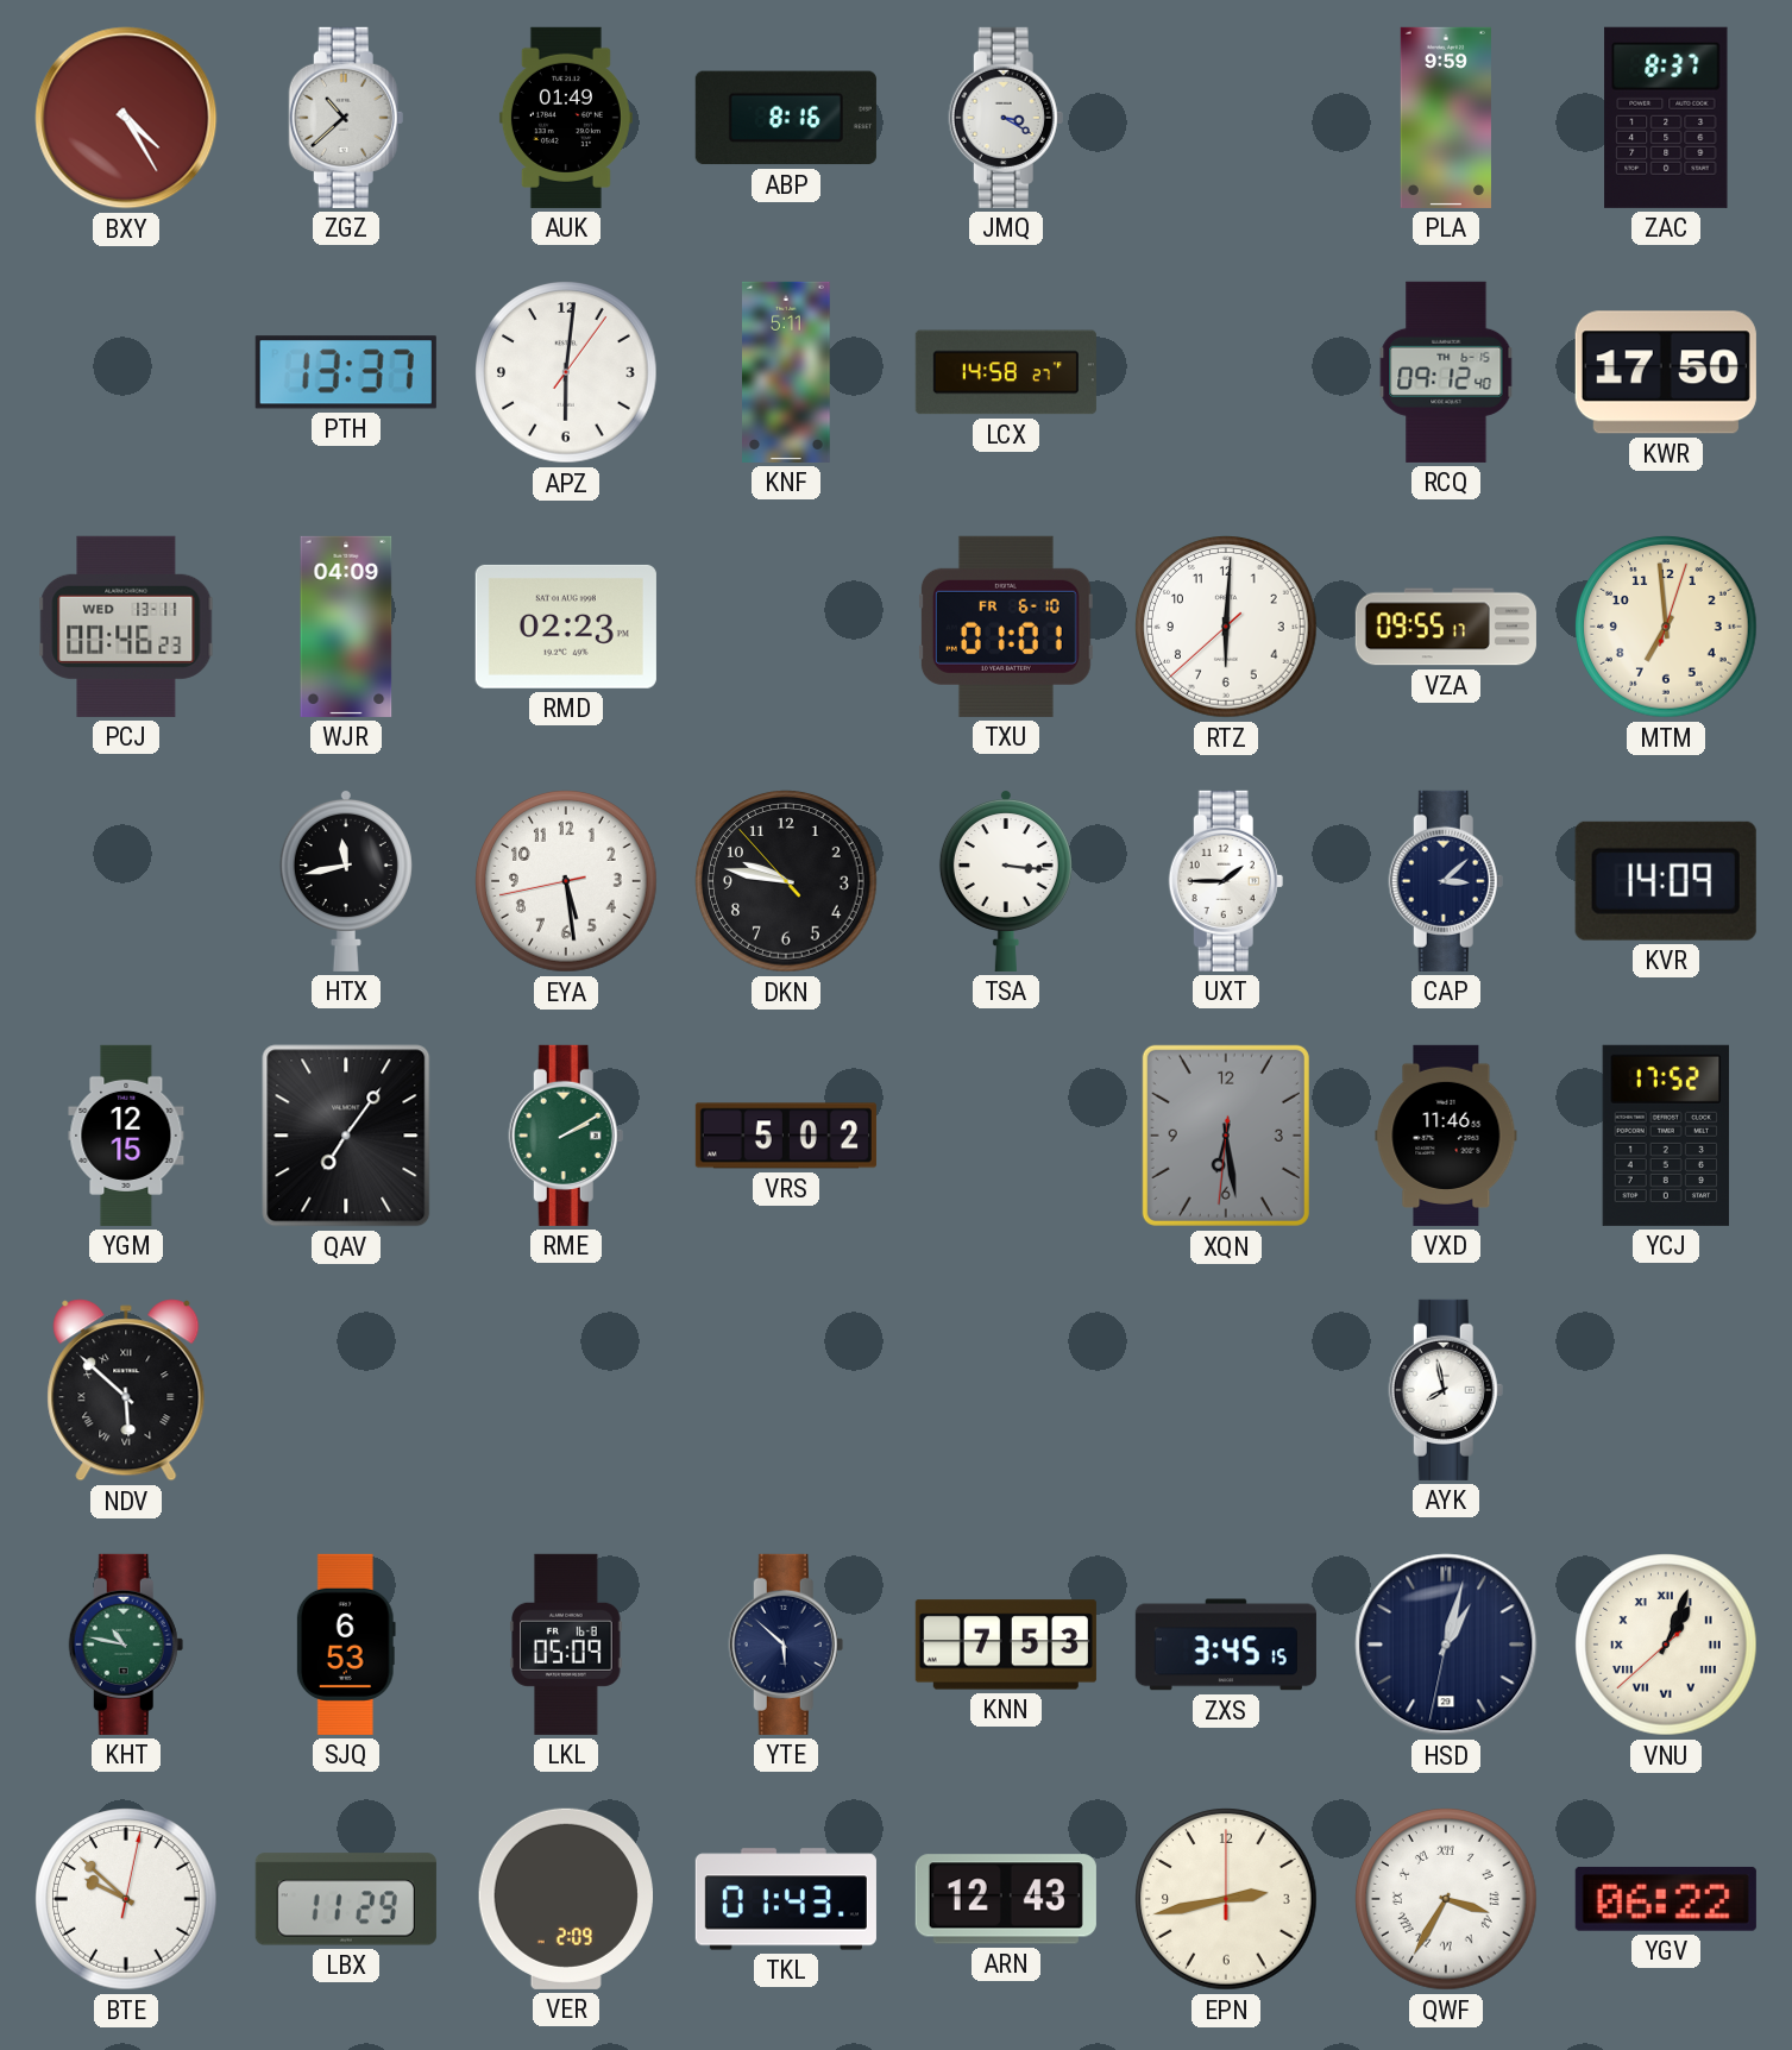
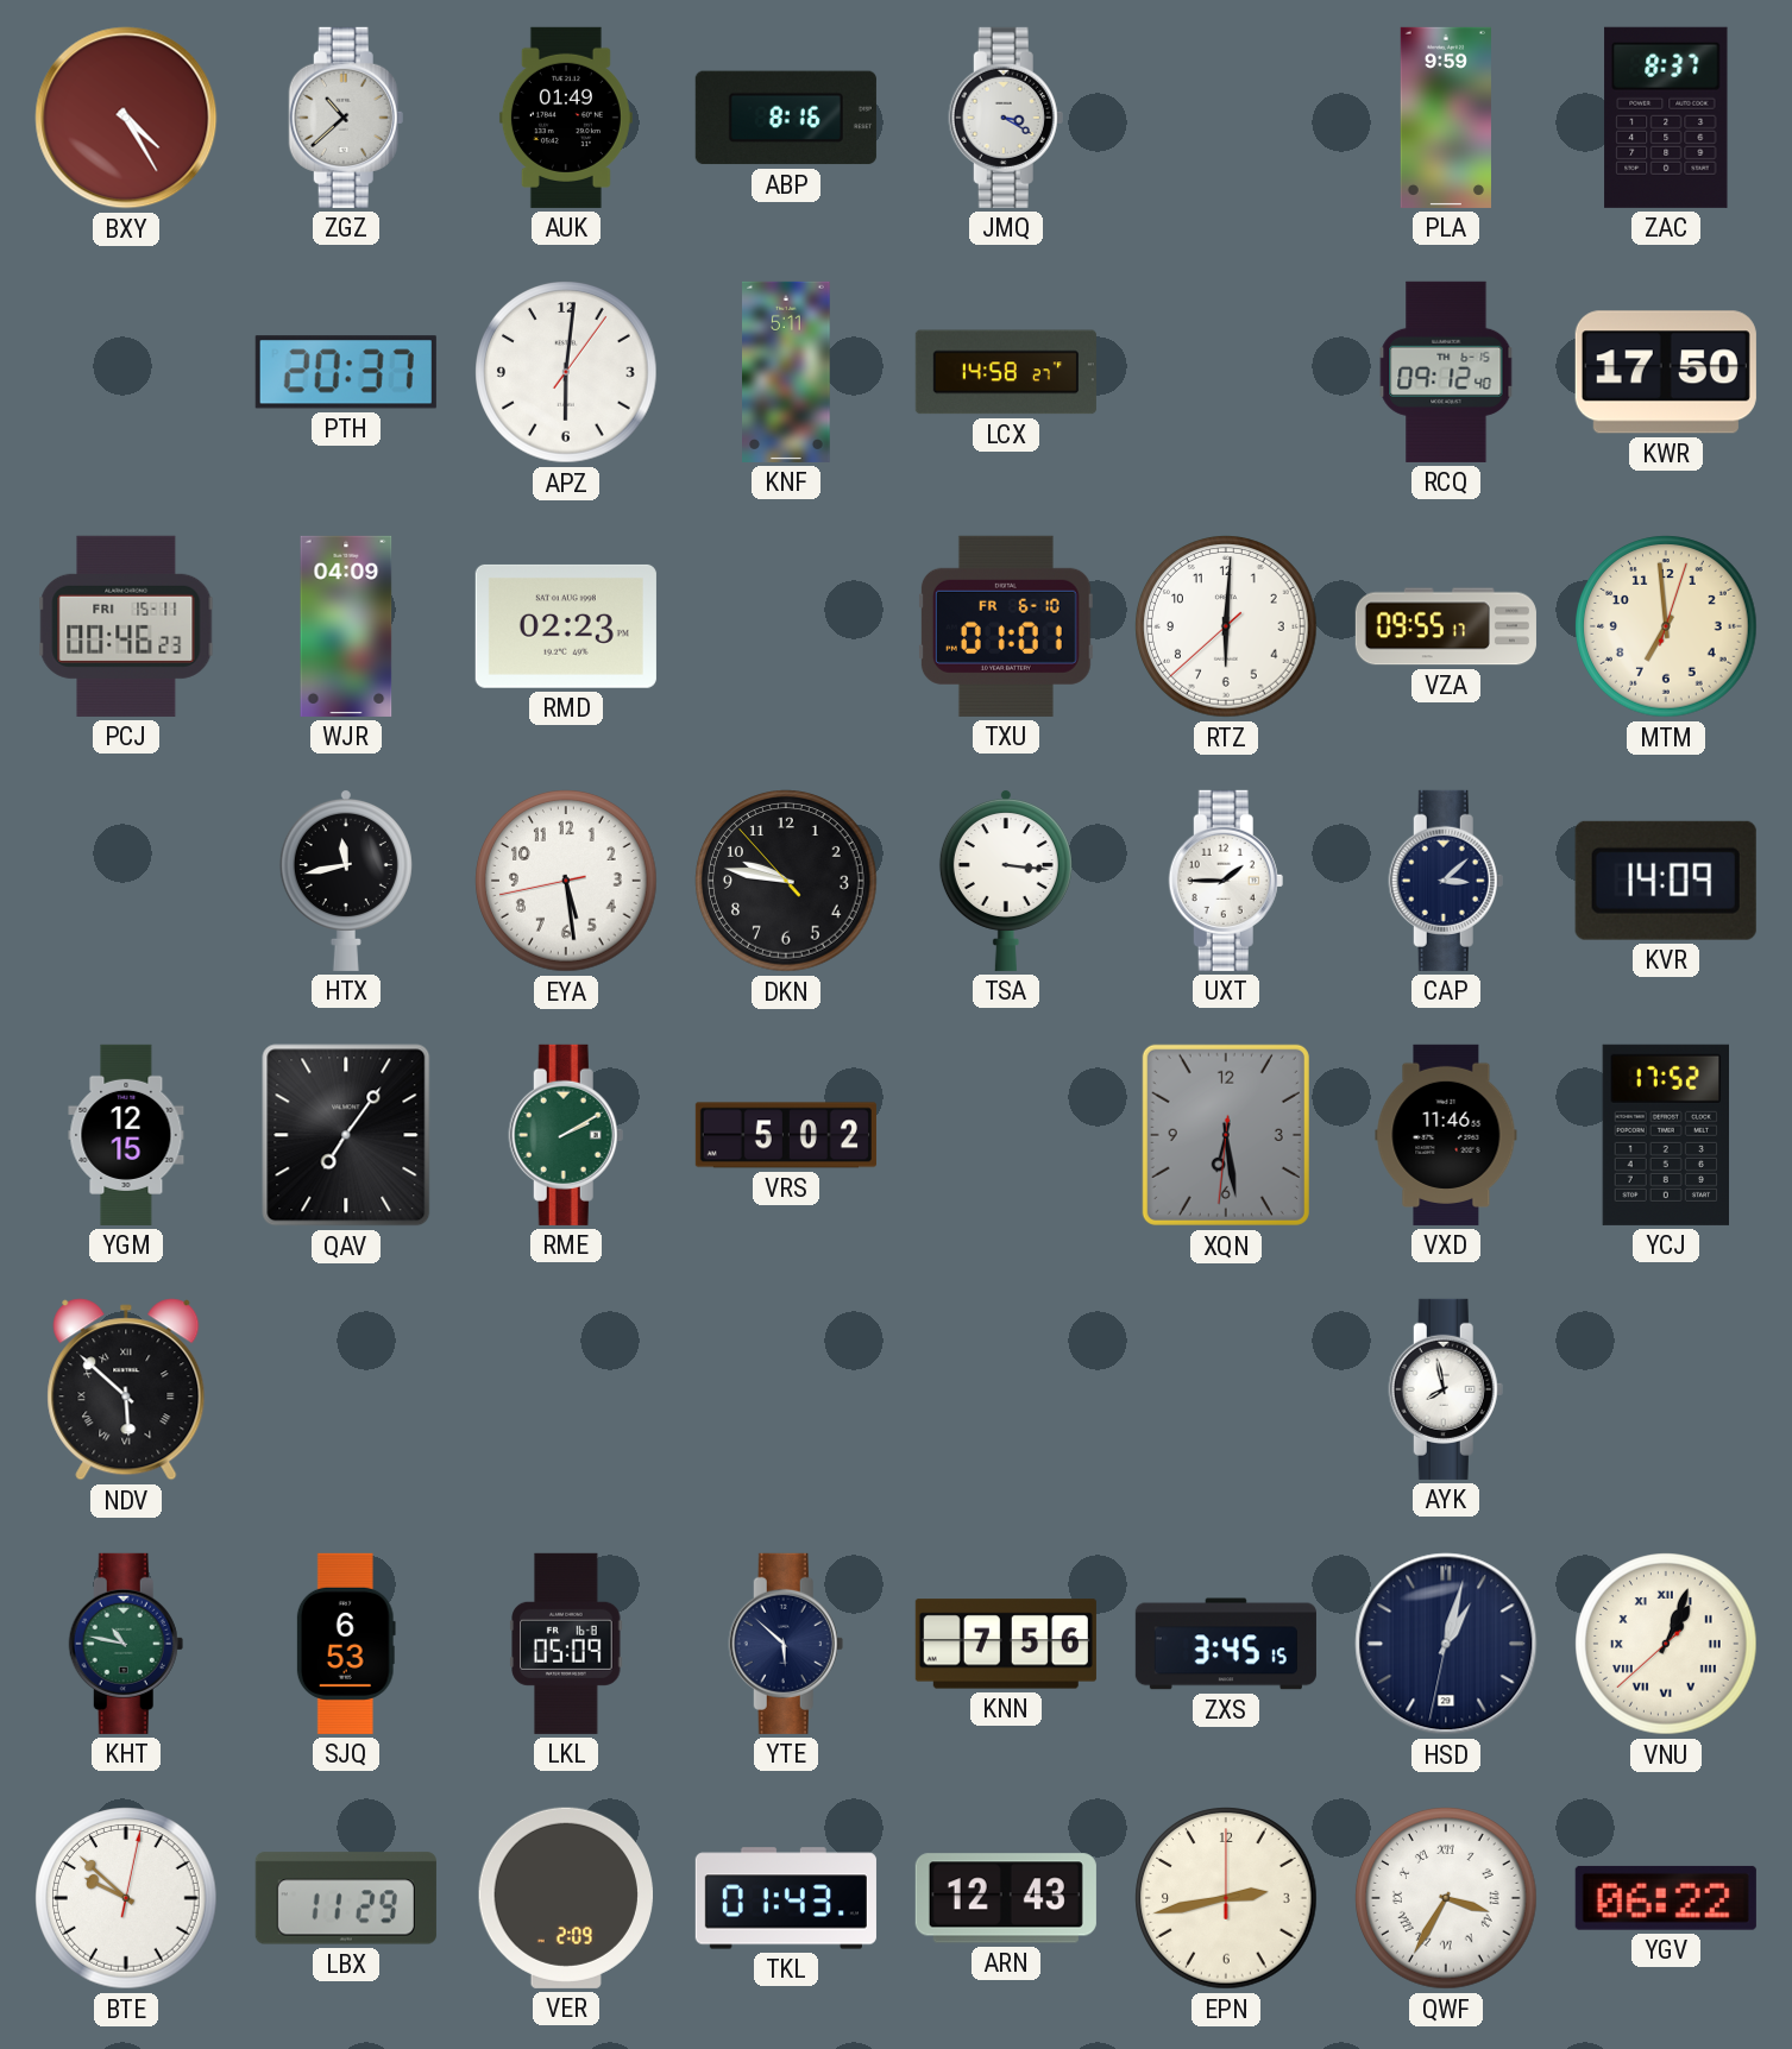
PTH: 13:37 -> 20:37 (346, 372)
PCJ date: WED 13-11 -> FRI 15-11 (126, 626)
KNN: 7:53 -> 7:56 (1006, 1644)
